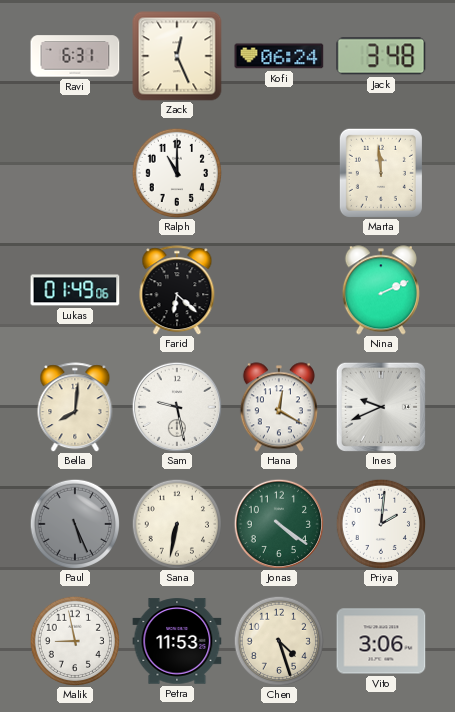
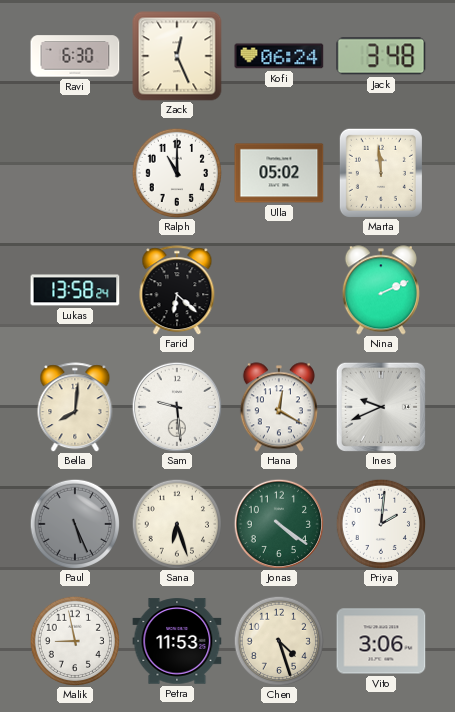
Ravi: 6:31 -> 6:30 (75, 56)
Ulla: none -> 05:02 (279, 173)
Lukas: 01:49 -> 13:58 (75, 290)
Sam: 9:28 -> 9:29 (176, 406)
Sana: 6:32 -> 6:27 (176, 523)
